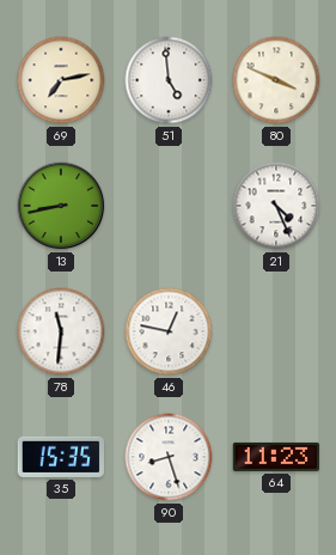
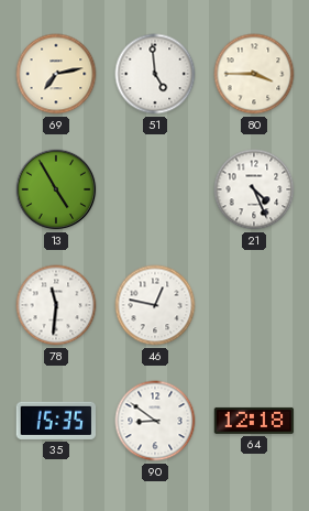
80: 3:49 -> 3:45 (254, 74)
13: 8:43 -> 4:55 (56, 189)
90: 8:27 -> 8:51 (155, 421)
64: 11:23 -> 12:18 (254, 421)
